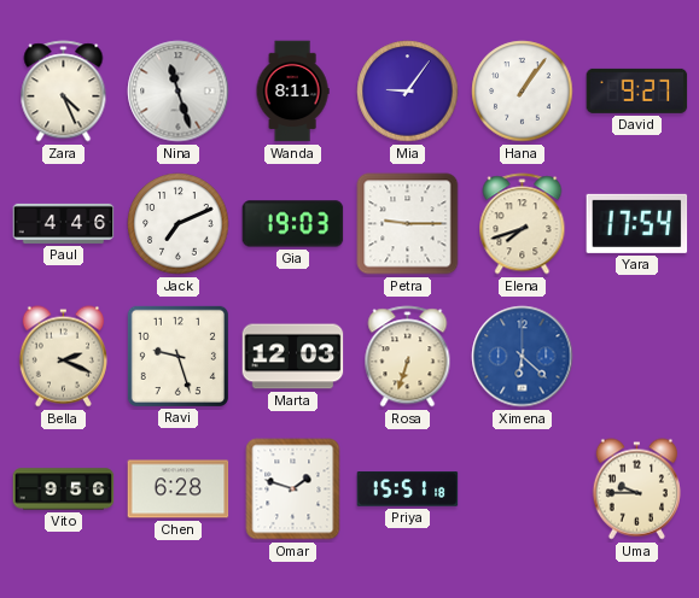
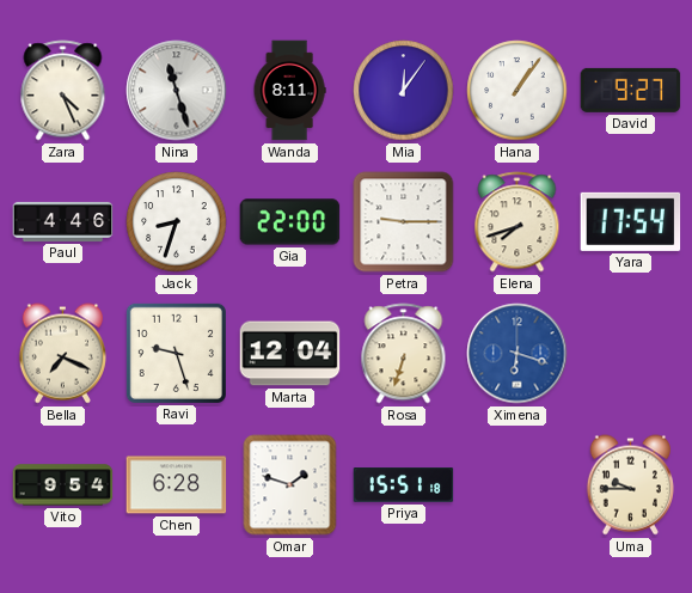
Mia: 9:06 -> 12:06 (404, 91)
Jack: 7:11 -> 8:33 (177, 222)
Gia: 19:03 -> 22:00 (290, 222)
Bella: 2:19 -> 7:19 (62, 354)
Marta: 12:03 -> 12:04 (290, 354)
Ximena: 6:22 -> 6:18 (518, 354)
Vito: 9:56 -> 9:54 (63, 485)
